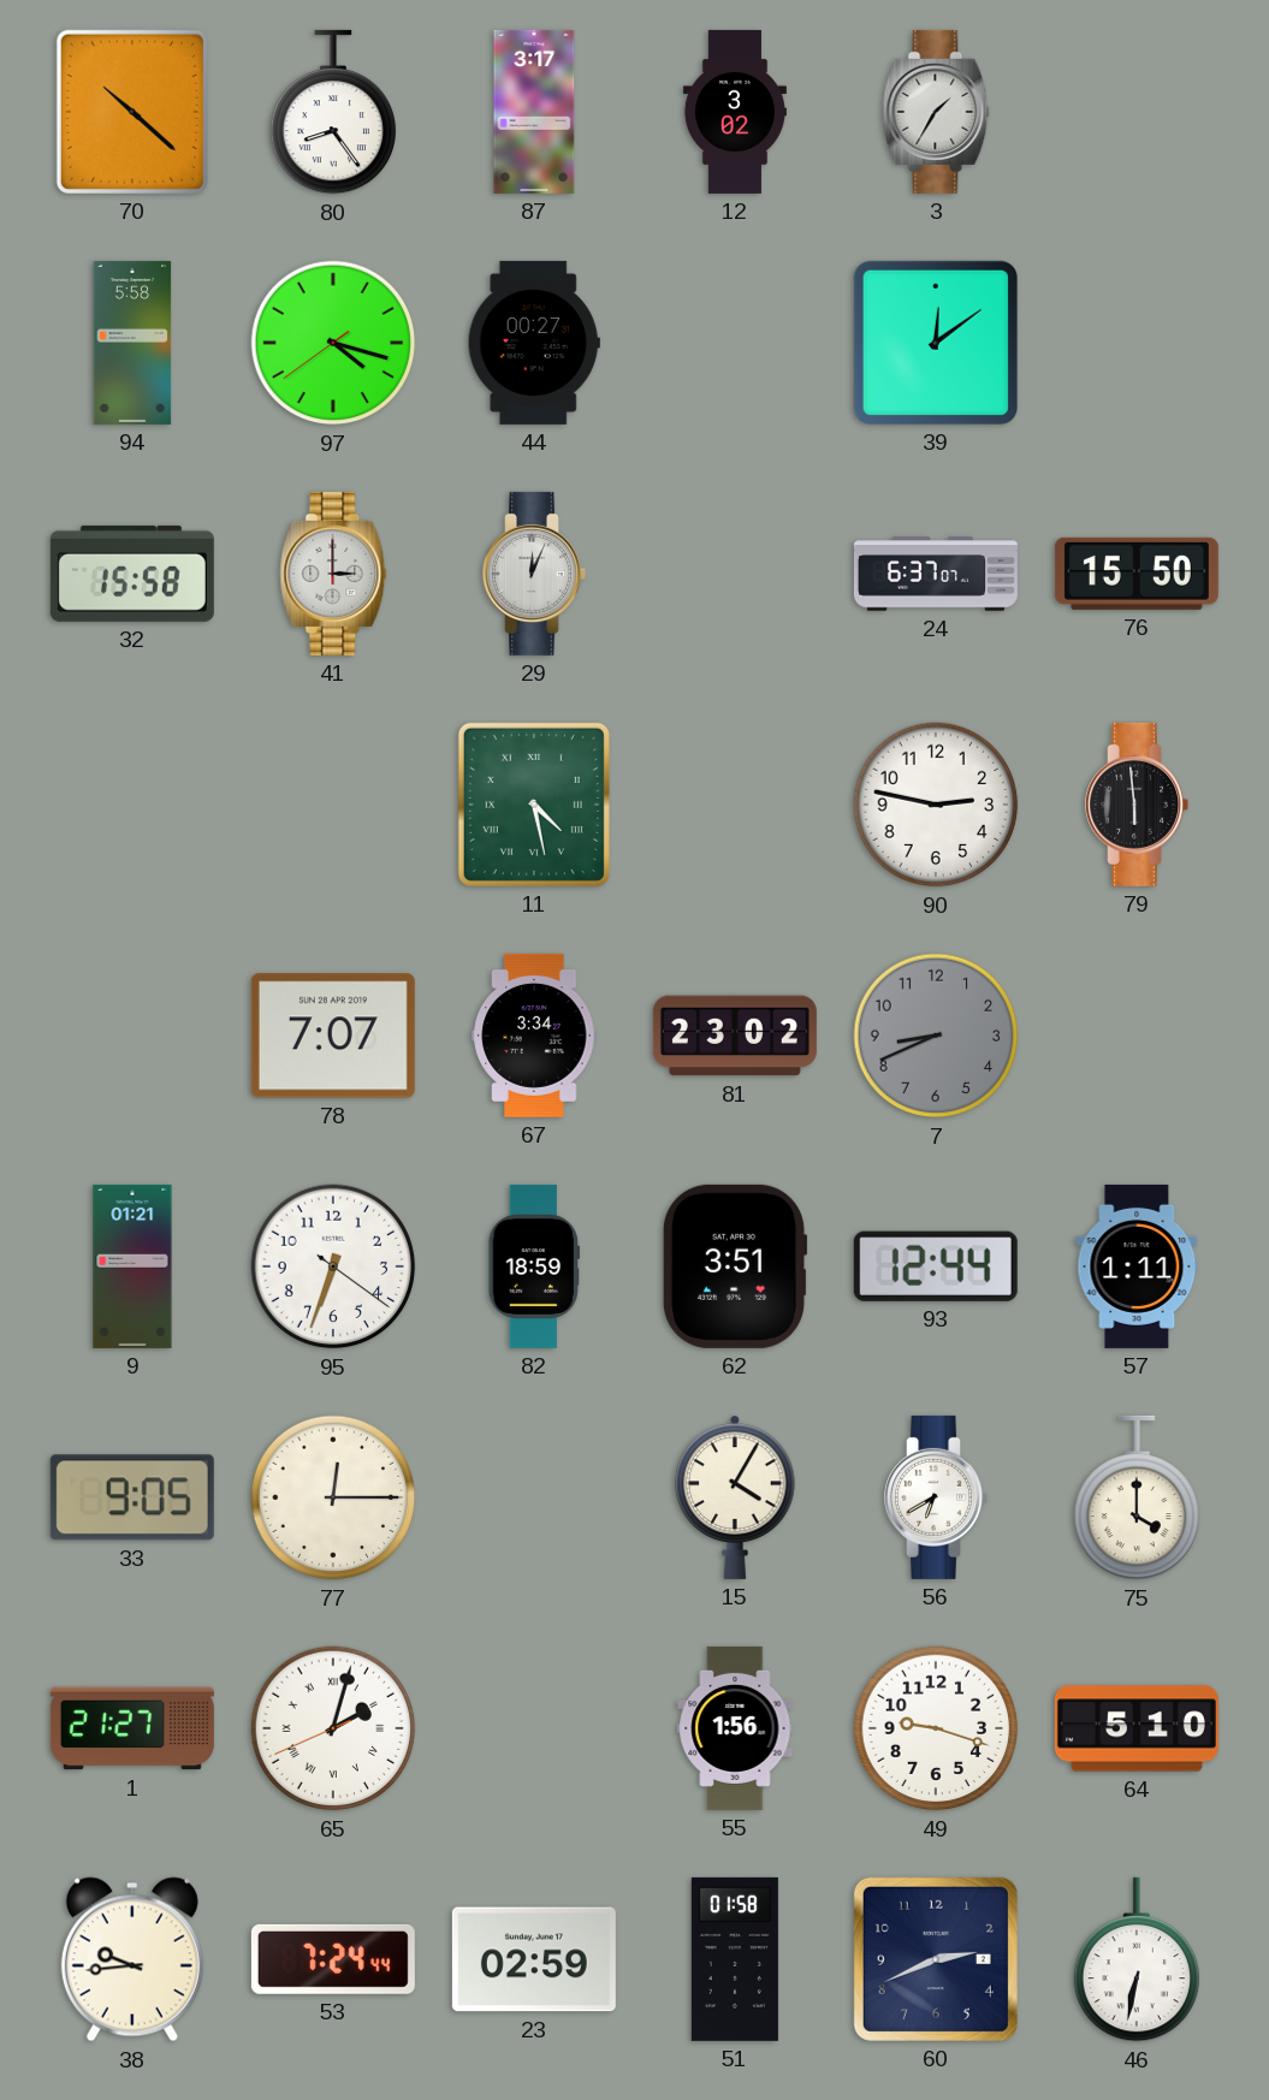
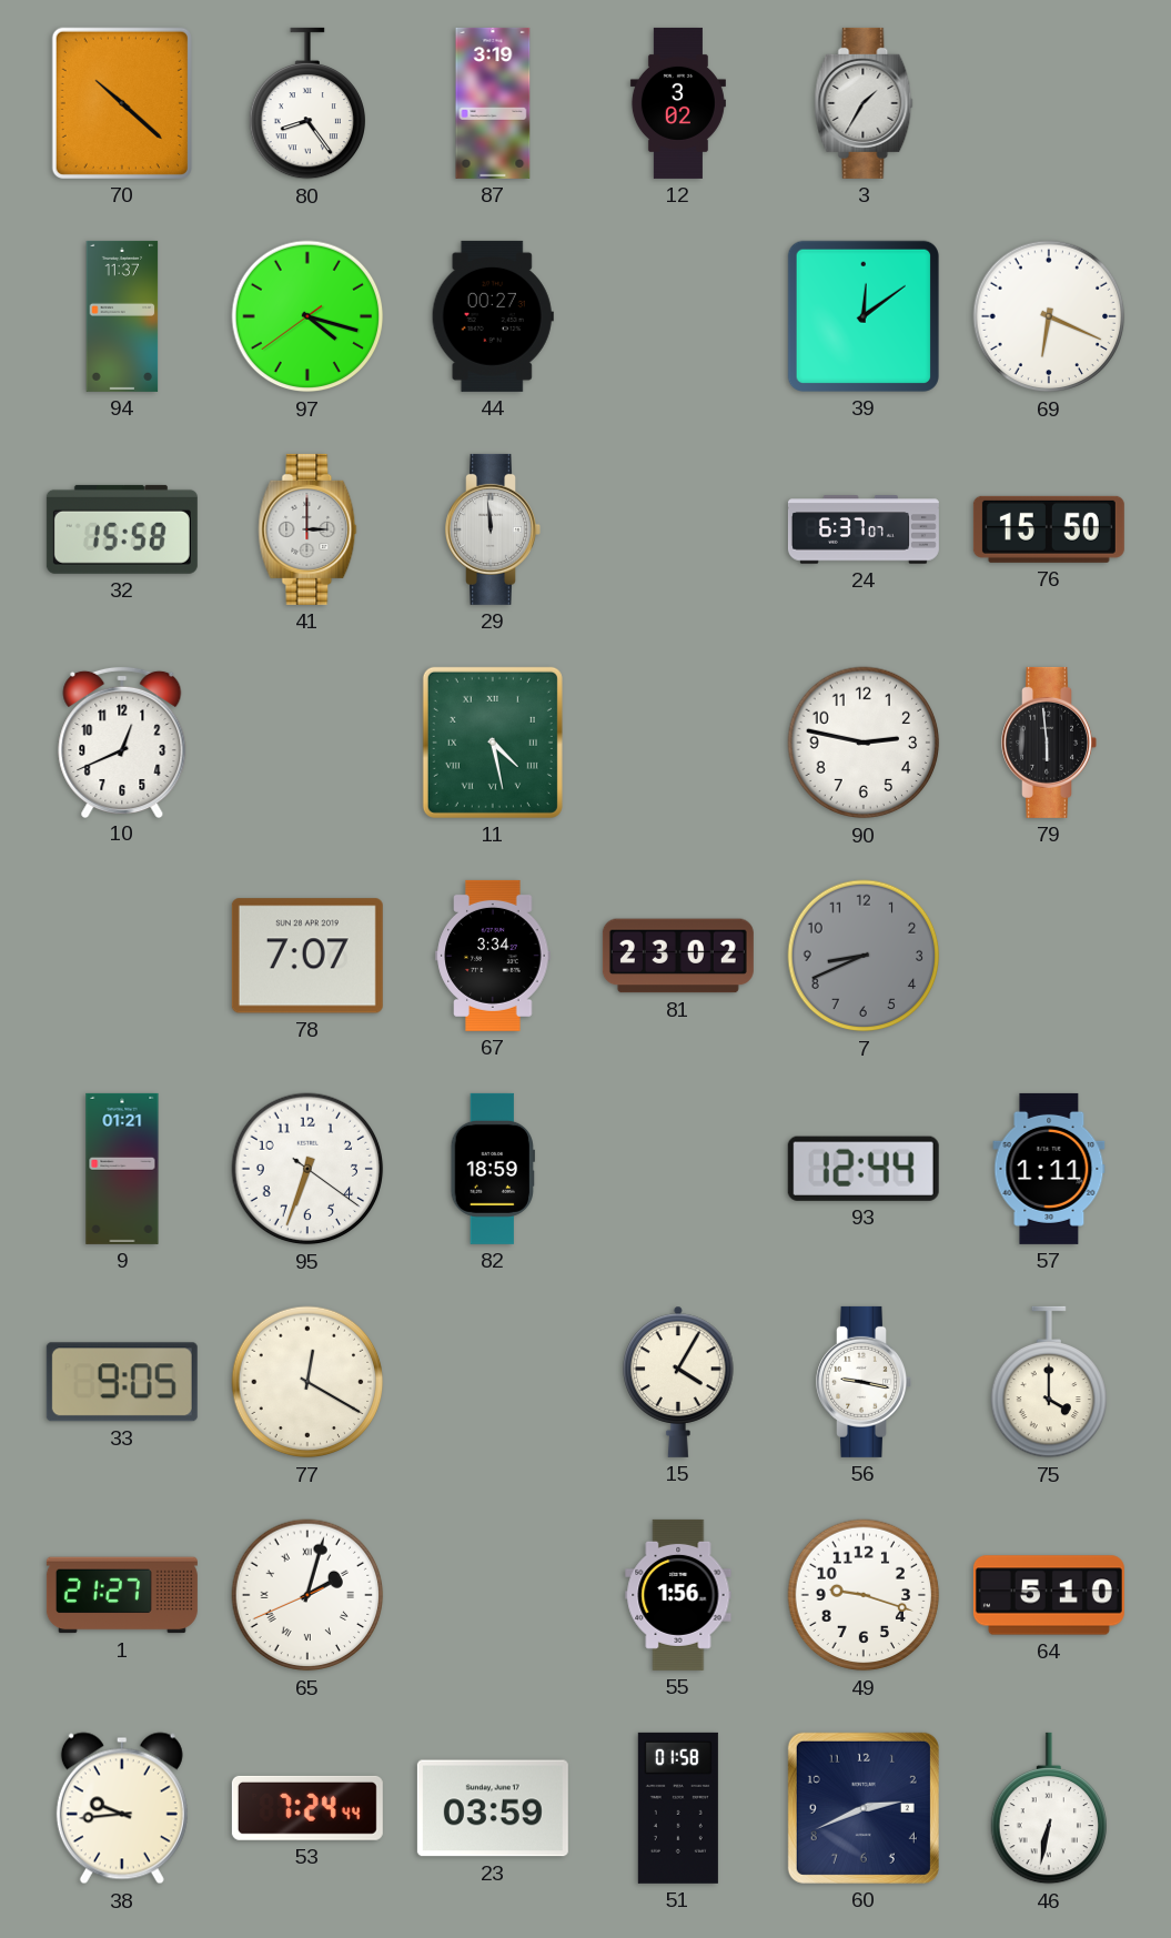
87: 3:17 -> 3:19 (493, 103)
94: 5:58 -> 11:37 (122, 316)
69: none -> 6:19 (1049, 316)
29: 12:04 -> 11:59 (493, 529)
10: none -> 12:41 (122, 741)
62: 3:51 -> none (735, 1266)
77: 12:15 -> 12:20 (307, 1382)
56: 6:40 -> 9:17 (864, 1382)
23: 02:59 -> 03:59 (493, 1808)
